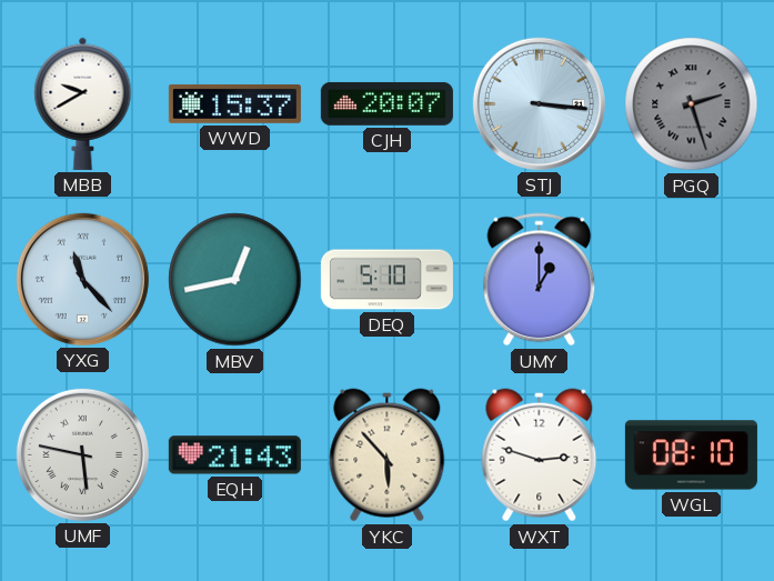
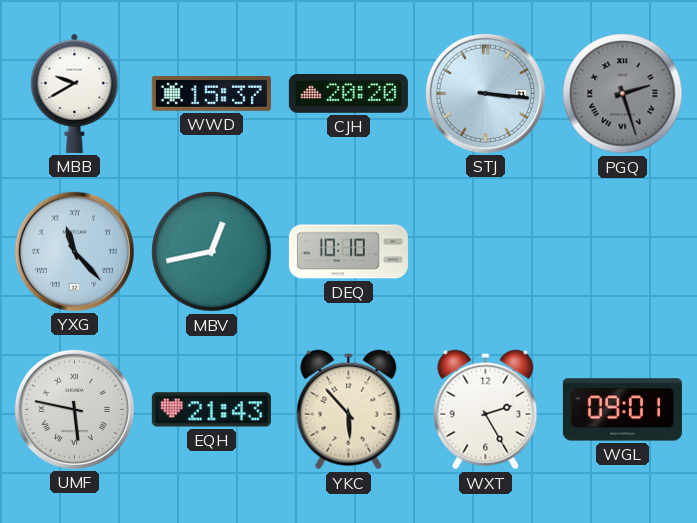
CJH: 20:07 -> 20:20 (348, 93)
DEQ: 5:10 -> 10:10 (348, 252)
UMY: 1:00 -> none (540, 280)
WXT: 2:48 -> 2:25 (486, 410)
WGL: 08:10 -> 09:01 (622, 410)
